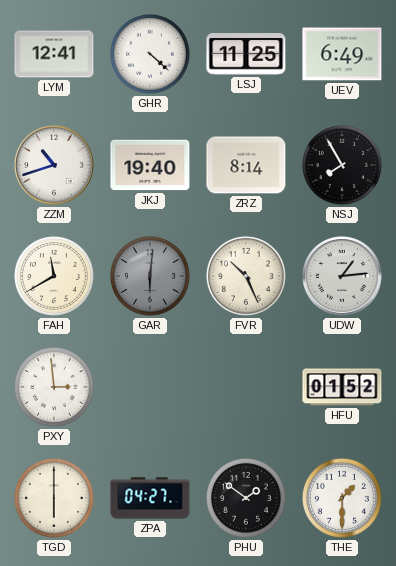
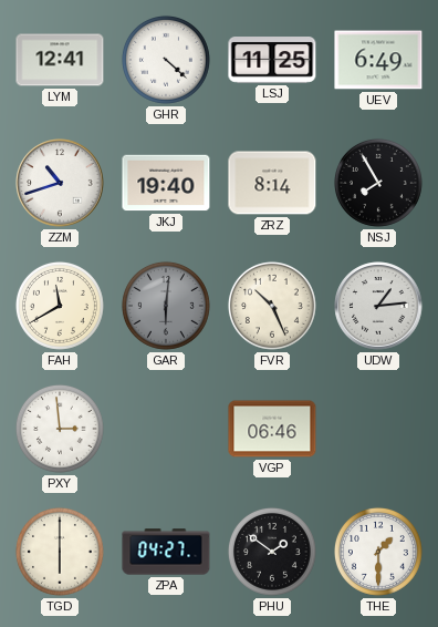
VGP: none -> 06:46 (272, 429)
HFU: 01:52 -> none (342, 387)
